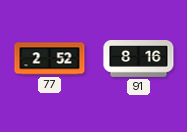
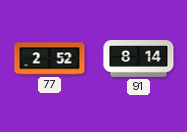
91: 8:16 -> 8:14 (139, 59)
